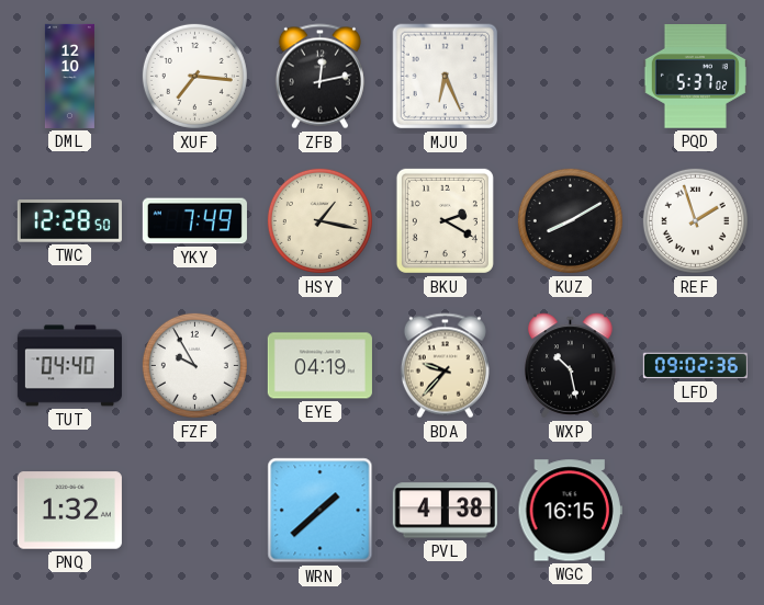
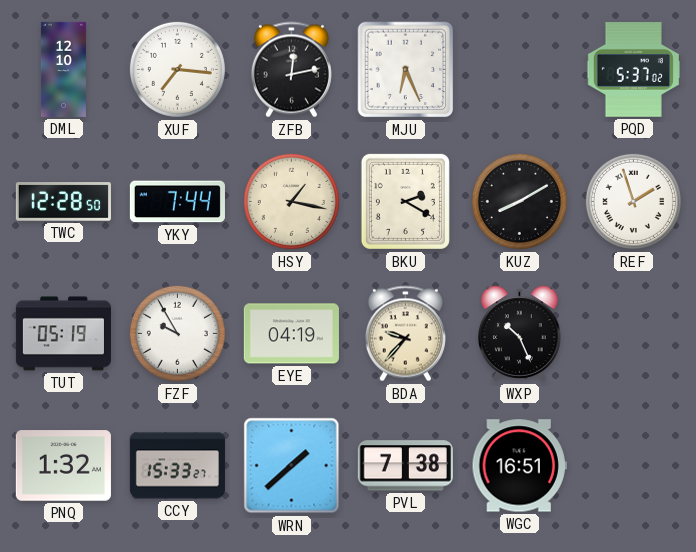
YKY: 7:49 -> 7:44 (177, 202)
TUT: 04:40 -> 05:19 (63, 334)
WXP: 10:28 -> 10:26 (520, 334)
LFD: 09:02 -> none (695, 366)
CCY: none -> 15:33 (177, 466)
PVL: 4:38 -> 7:38 (405, 466)
WGC: 16:15 -> 16:51 (519, 466)
